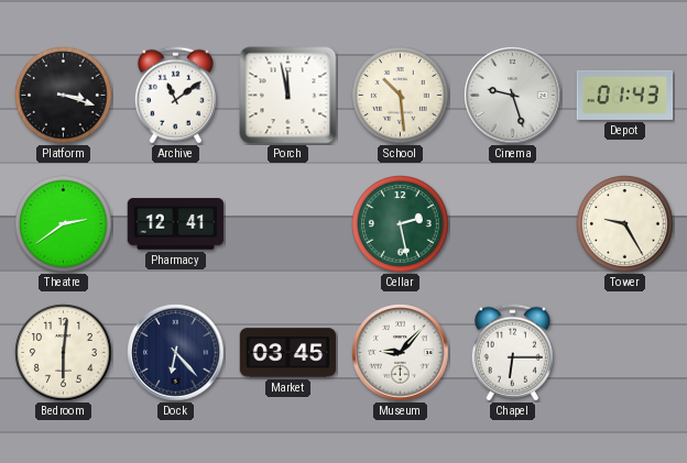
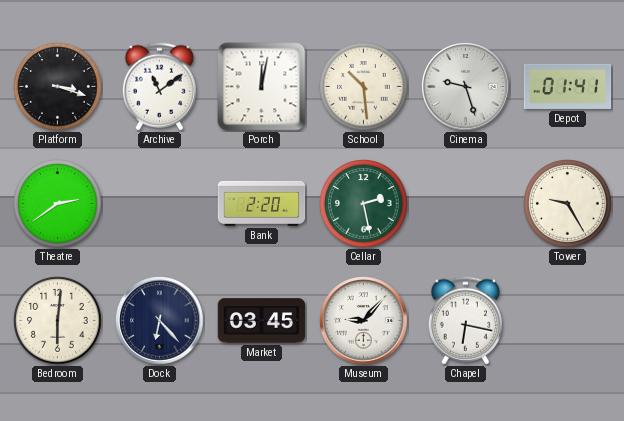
Porch: 11:58 -> 12:02 (262, 87)
Depot: 01:43 -> 01:41 (568, 86)
Pharmacy: 12:41 -> none (176, 224)
Bank: none -> 2:20 (262, 203)
Chapel: 6:15 -> 6:17 (465, 321)
